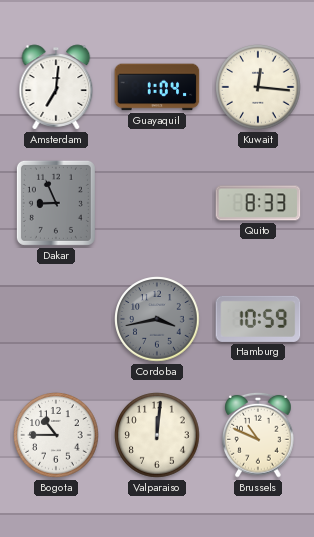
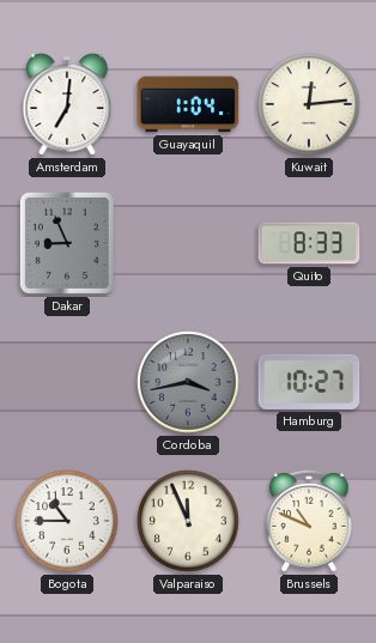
Kuwait: 12:16 -> 12:14 (309, 104)
Hamburg: 10:59 -> 10:27 (309, 382)
Valparaiso: 12:01 -> 11:56 (188, 521)
